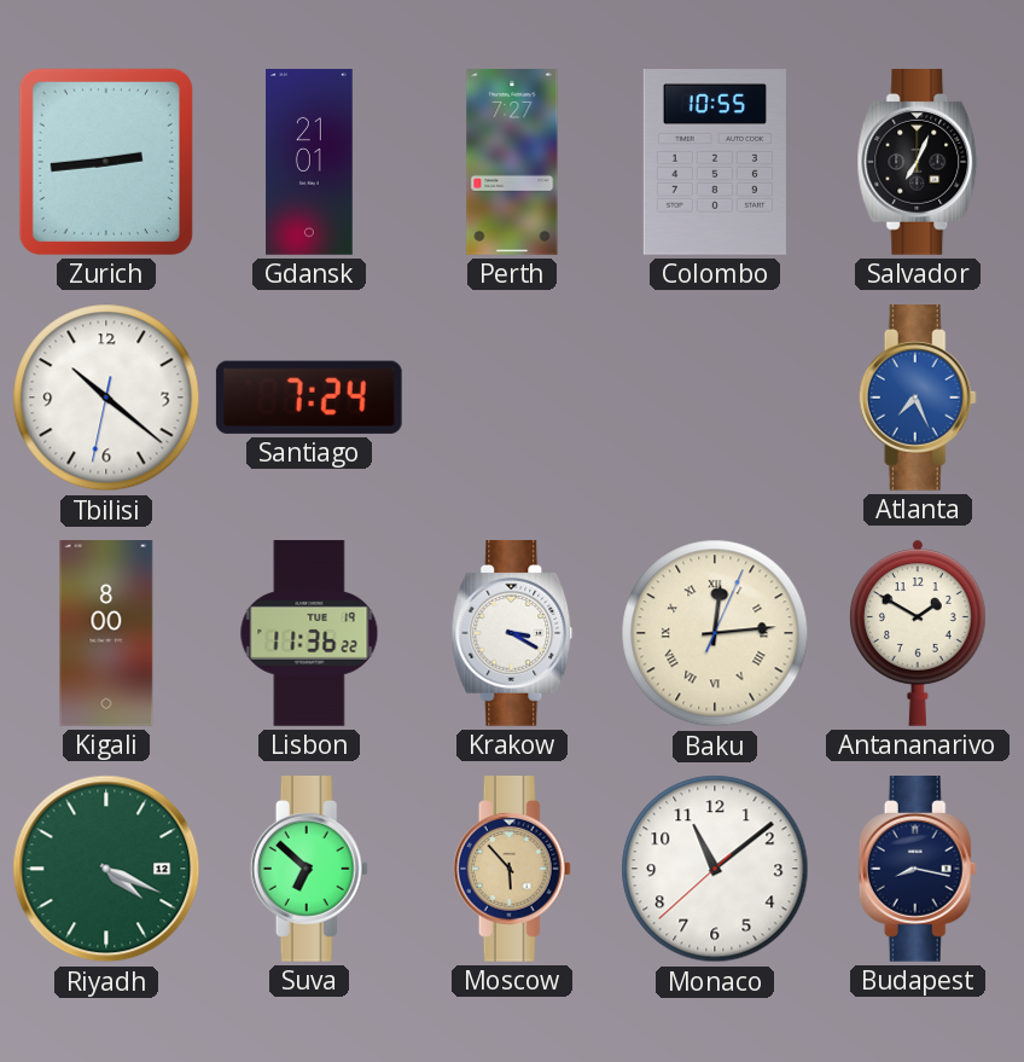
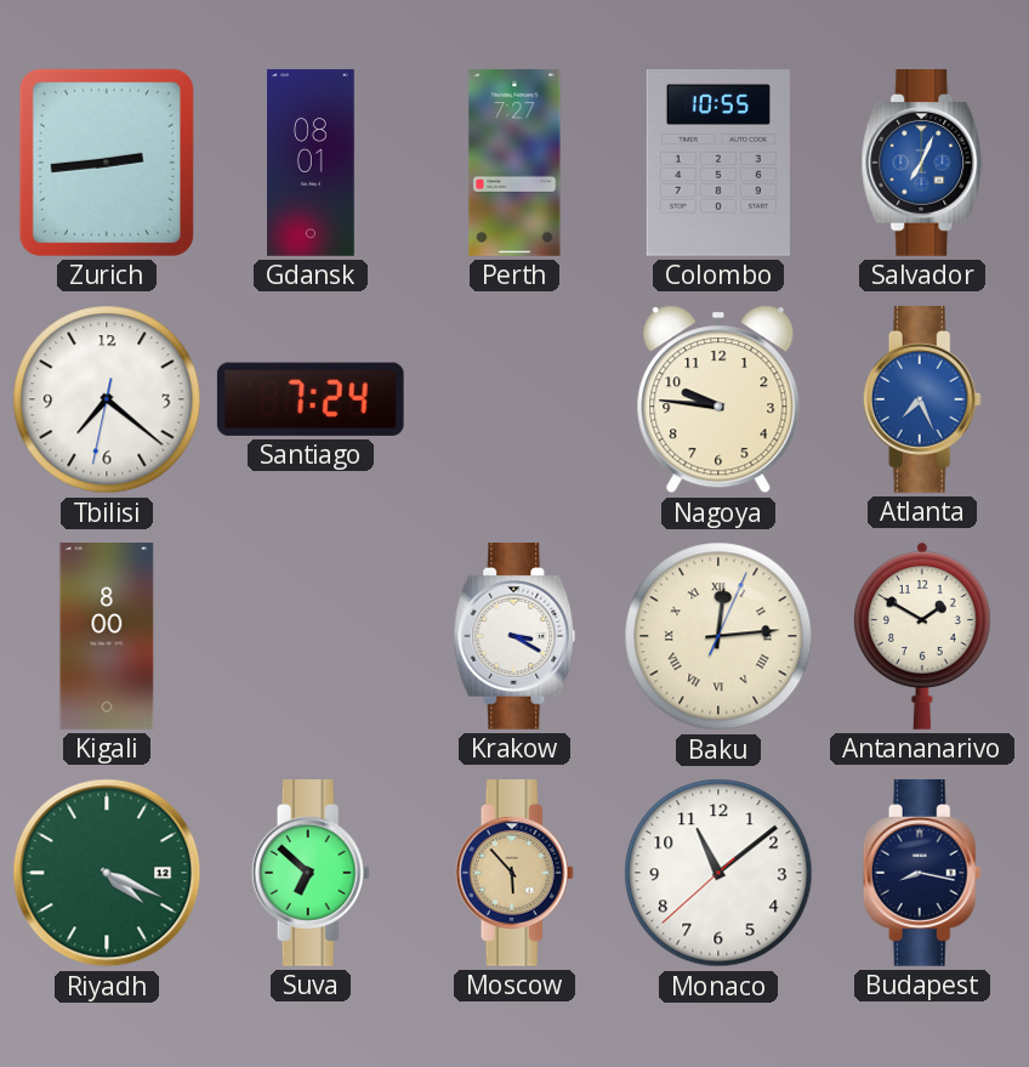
Gdansk: 21:01 -> 08:01 (311, 163)
Salvador dial: black -> blue (922, 164)
Tbilisi: 10:21 -> 7:21 (107, 399)
Nagoya: none -> 9:46 (718, 399)
Lisbon: 11:36 -> none (309, 633)
